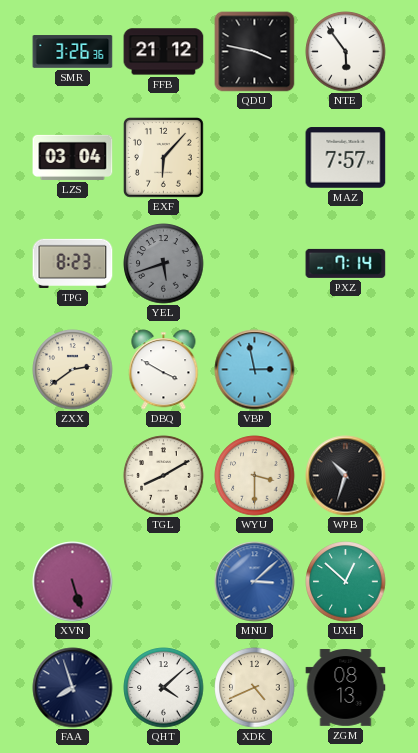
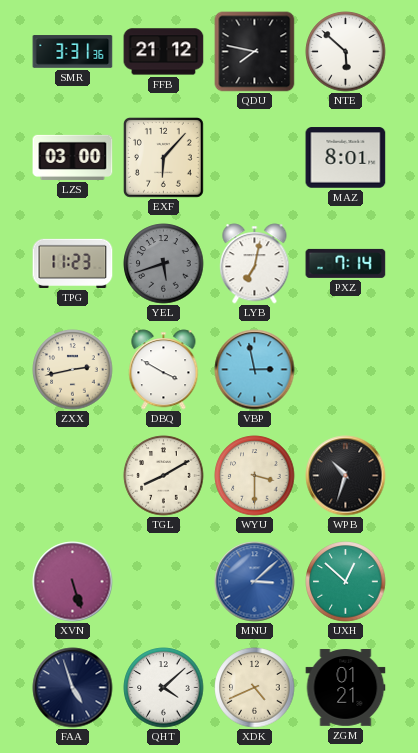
SMR: 3:26 -> 3:31 (73, 52)
QDU: 3:47 -> 7:47 (255, 52)
NTE: 5:54 -> 5:52 (346, 52)
LZS: 03:04 -> 03:00 (73, 157)
MAZ: 7:57 -> 8:01 (346, 158)
TPG: 8:23 -> 11:23 (73, 263)
LYB: none -> 7:02 (255, 264)
ZXX: 2:39 -> 2:43 (73, 370)
FAA: 7:57 -> 4:57 (73, 688)
ZGM: 08:13 -> 01:21 (346, 688)
